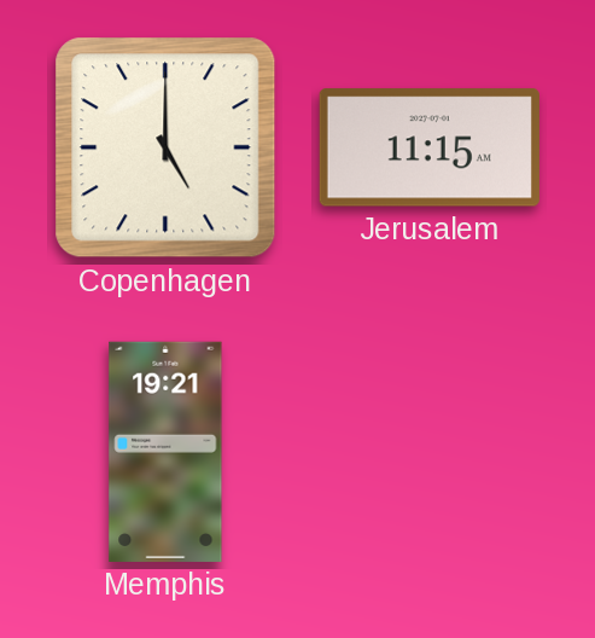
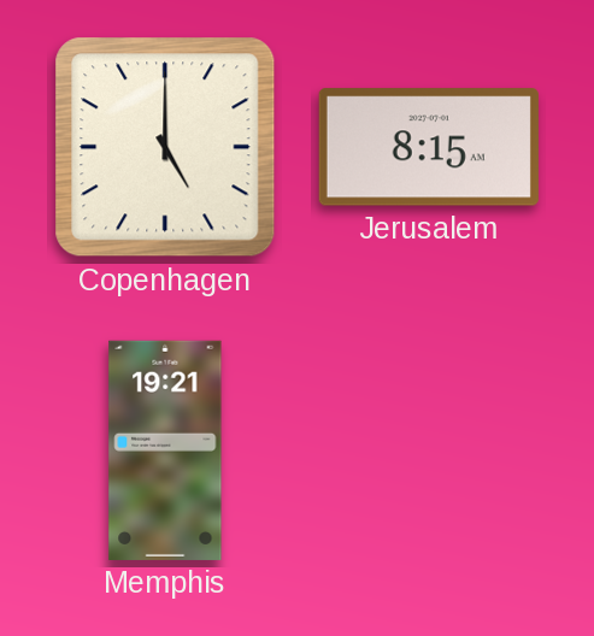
Jerusalem: 11:15 -> 8:15 (429, 147)
